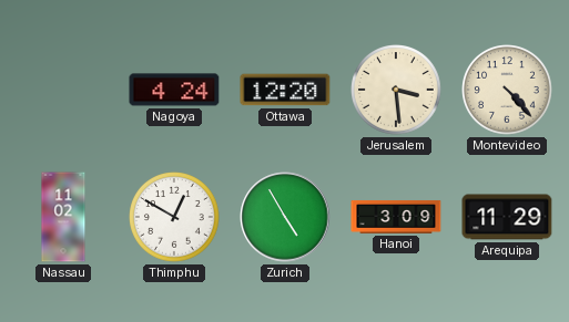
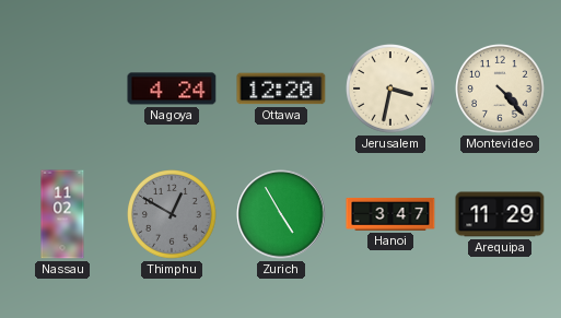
Jerusalem: 3:29 -> 3:32 (391, 90)
Thimphu dial: white -> grey (173, 215)
Hanoi: 3:09 -> 3:47 (390, 214)
